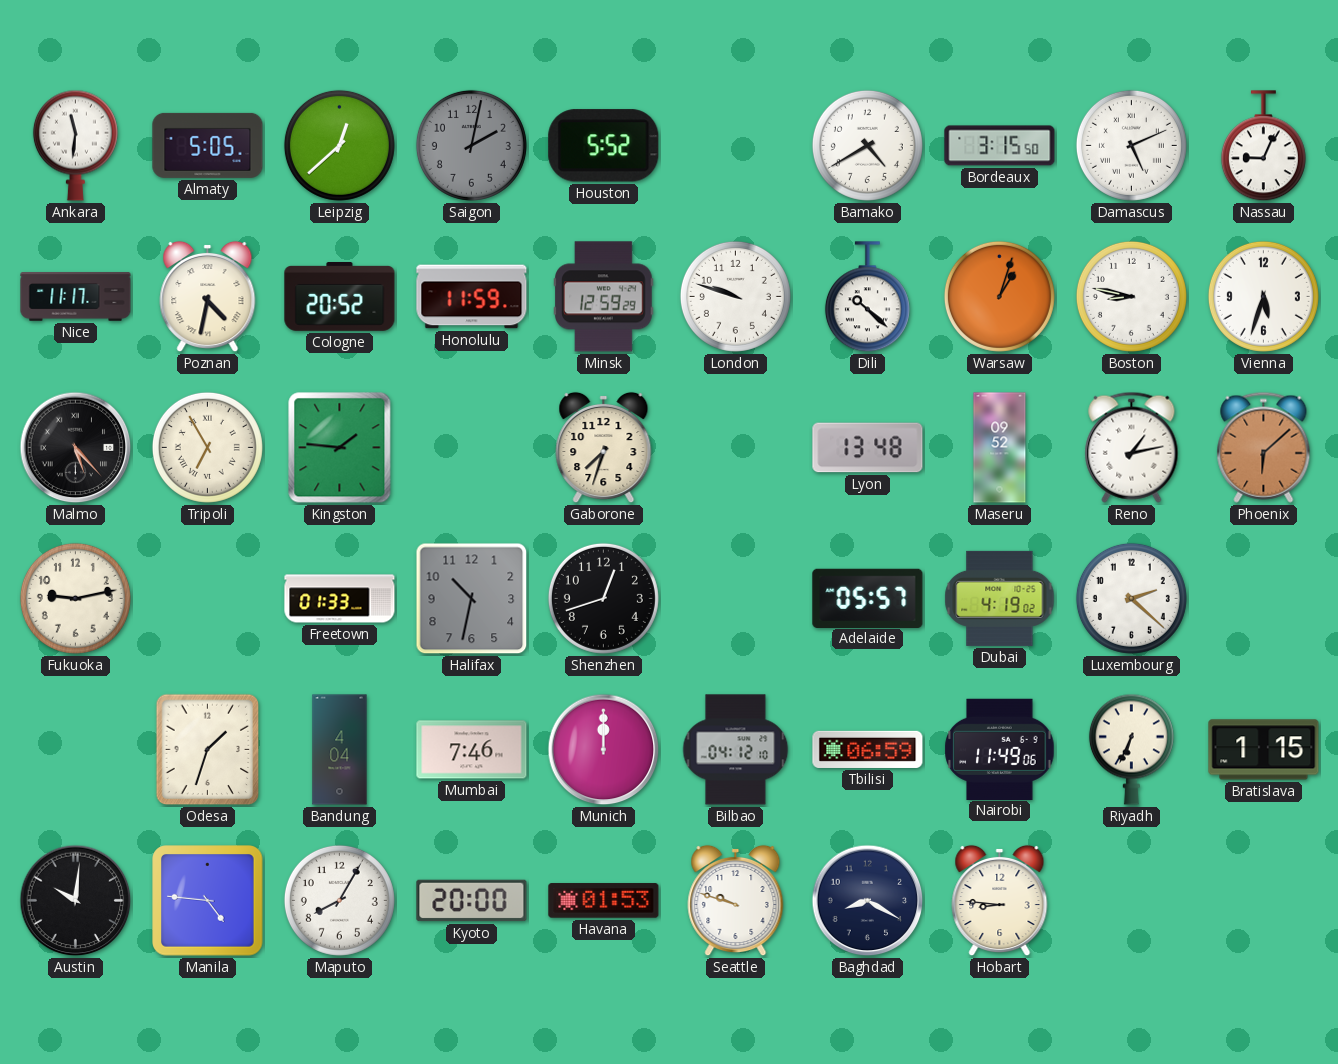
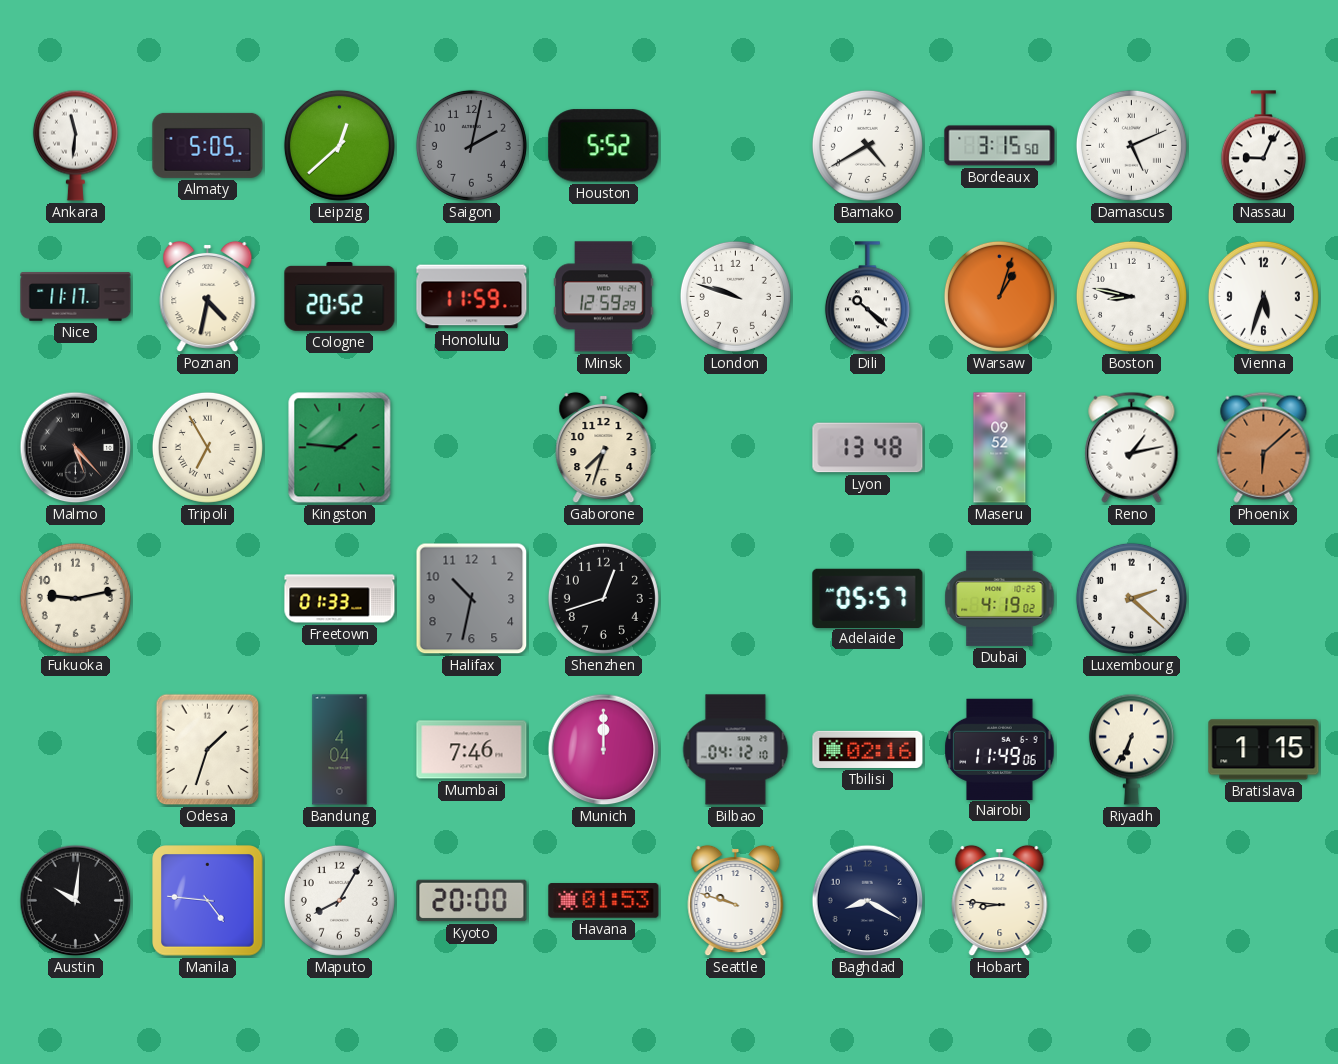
Tbilisi: 06:59 -> 02:16 (868, 749)
